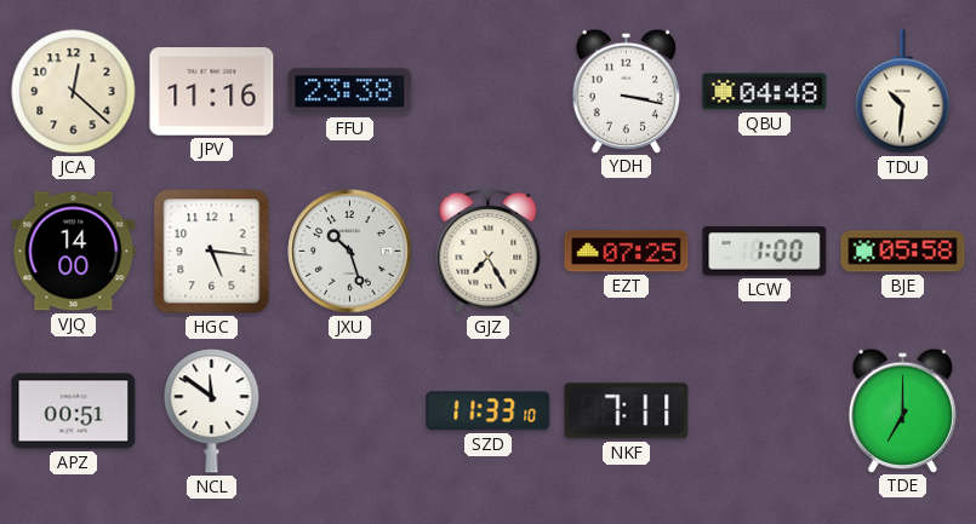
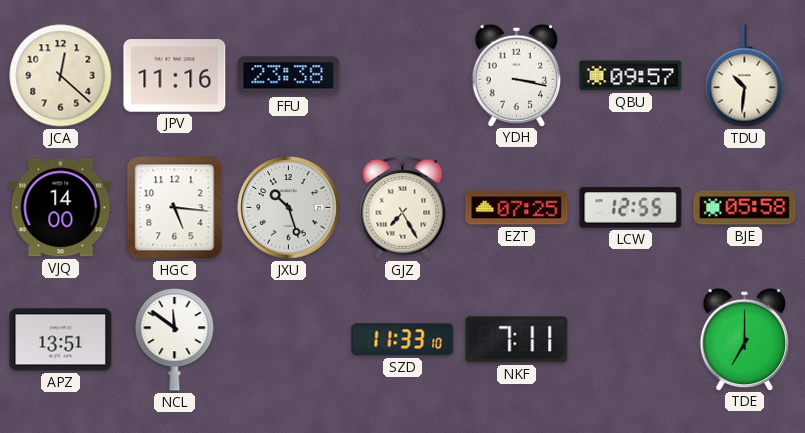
QBU: 04:48 -> 09:57 (631, 76)
LCW: 1:00 -> 12:55 (631, 208)
APZ: 00:51 -> 13:51 (61, 340)
